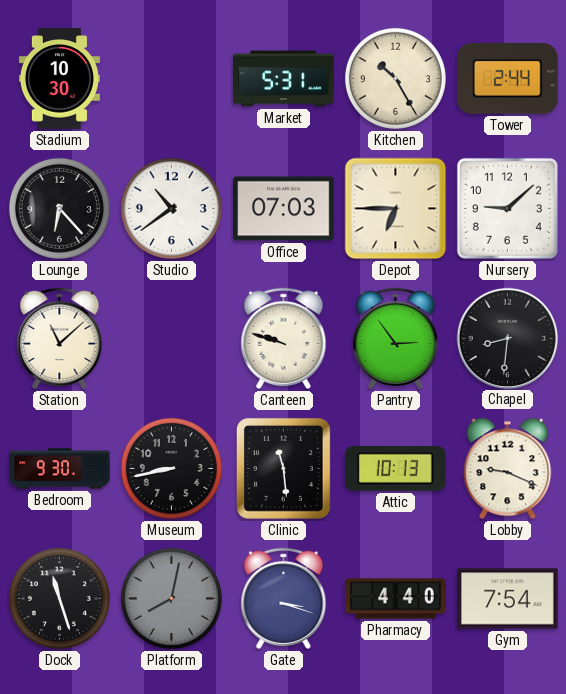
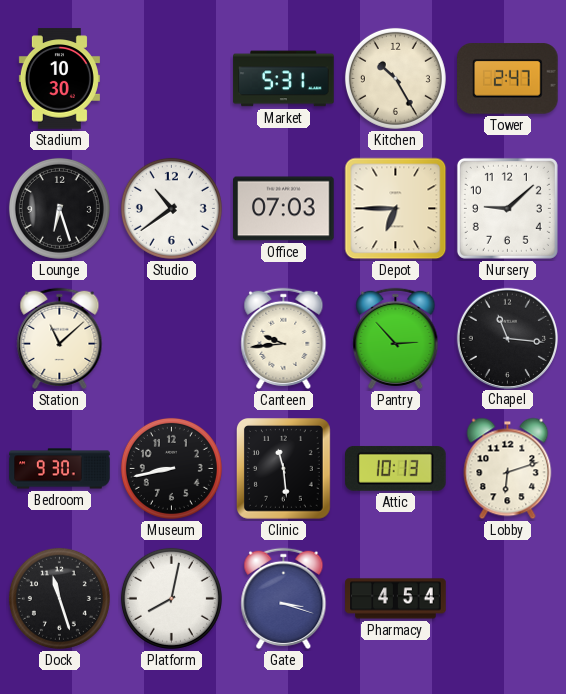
Tower: 2:44 -> 2:47 (508, 79)
Lounge: 6:23 -> 6:27 (59, 208)
Canteen: 9:48 -> 9:44 (284, 338)
Pantry: 2:54 -> 2:53 (396, 338)
Chapel: 8:31 -> 11:16 (507, 338)
Lobby: 9:19 -> 6:12 (508, 469)
Platform dial: grey -> white (171, 598)
Pharmacy: 4:40 -> 4:54 (396, 599)
Gym: 7:54 -> none (508, 599)
